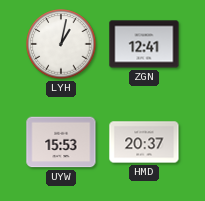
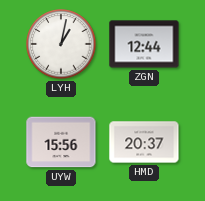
ZGN: 12:41 -> 12:44 (144, 44)
UYW: 15:53 -> 15:56 (61, 142)
